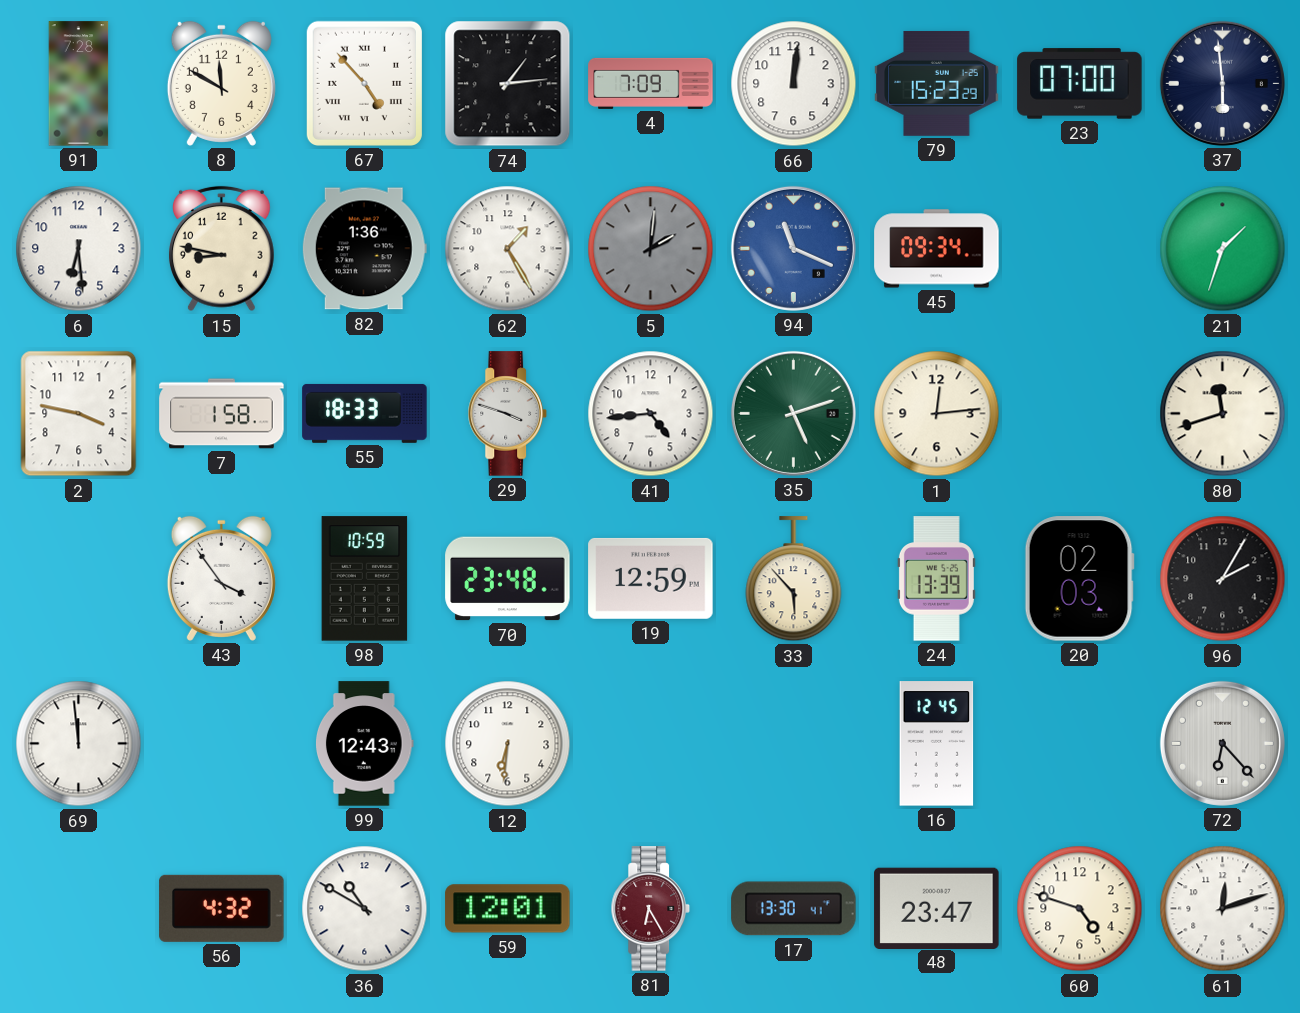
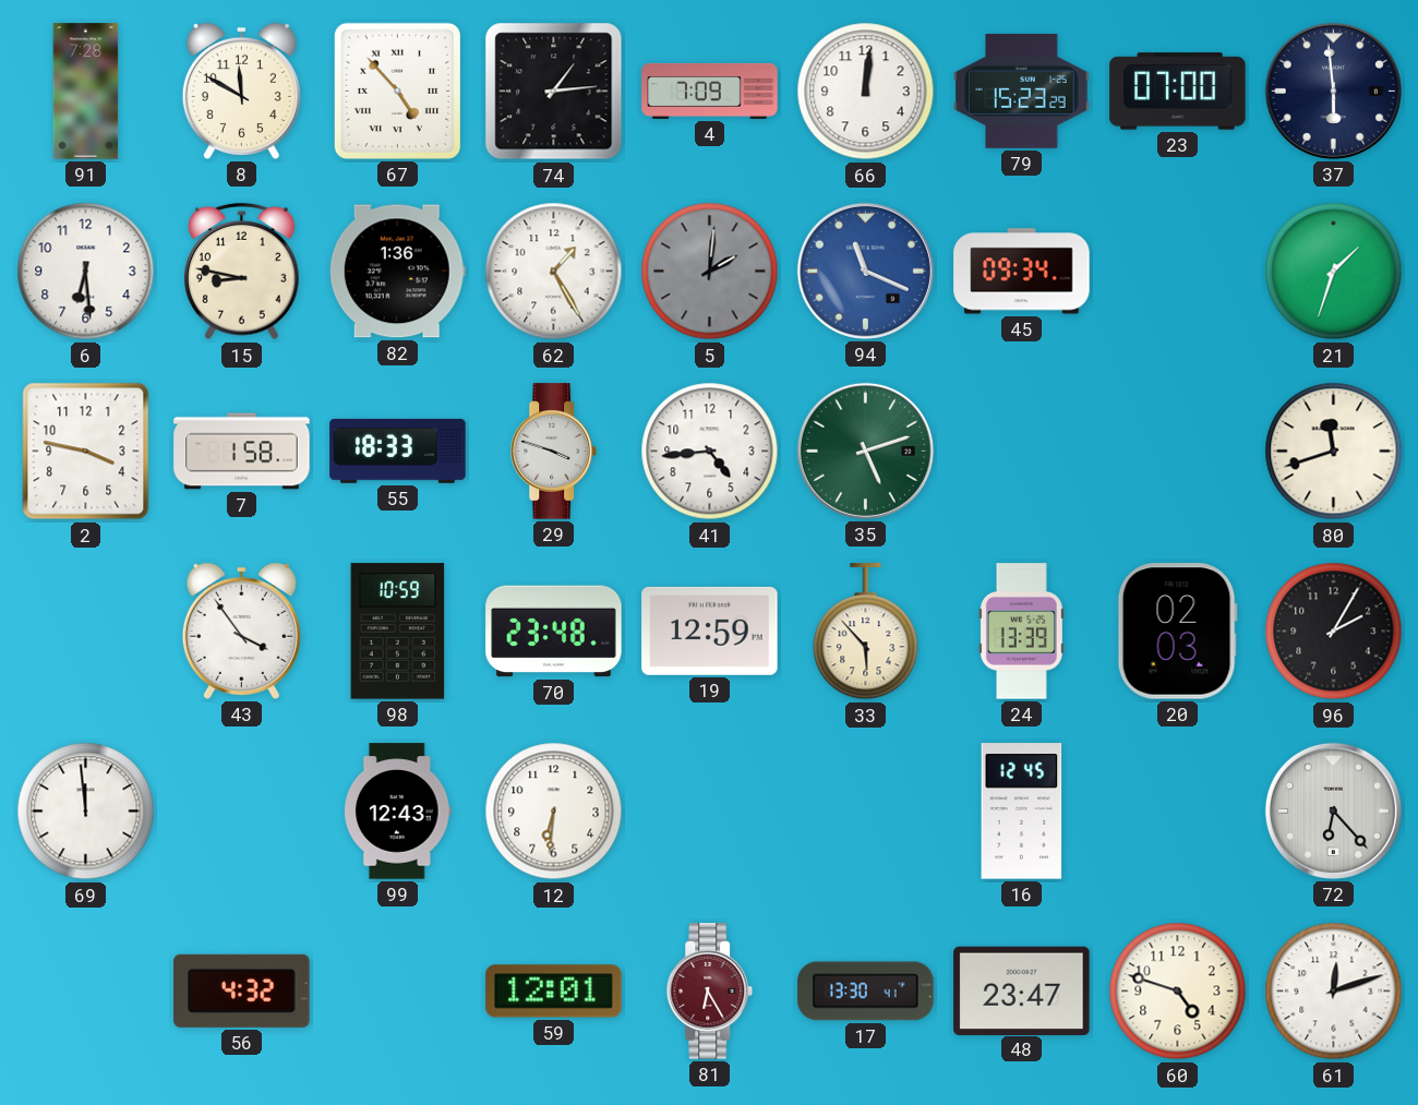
1: 12:14 -> none (937, 414)
36: 10:50 -> none (365, 909)
